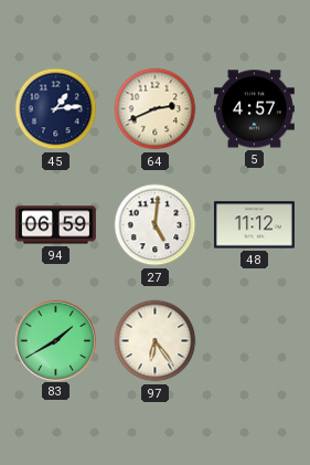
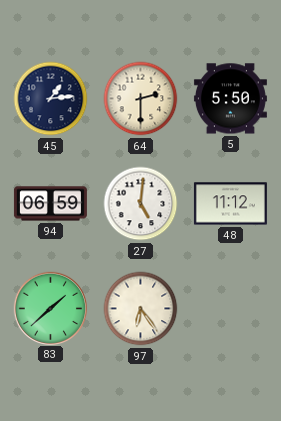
64: 2:41 -> 2:30 (141, 99)
5: 4:57 -> 5:50 (230, 99)
83: 1:40 -> 1:38 (50, 308)
